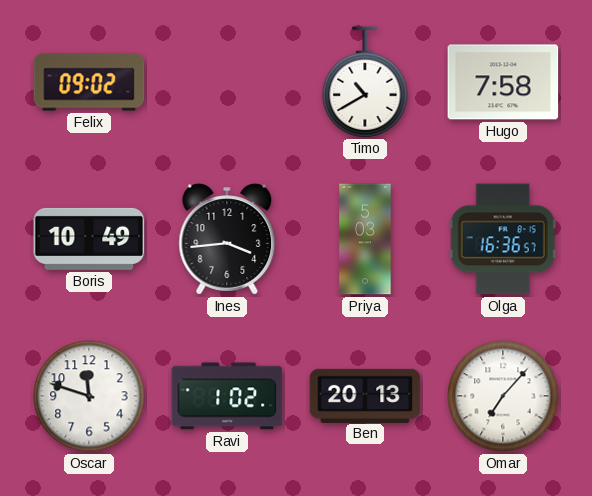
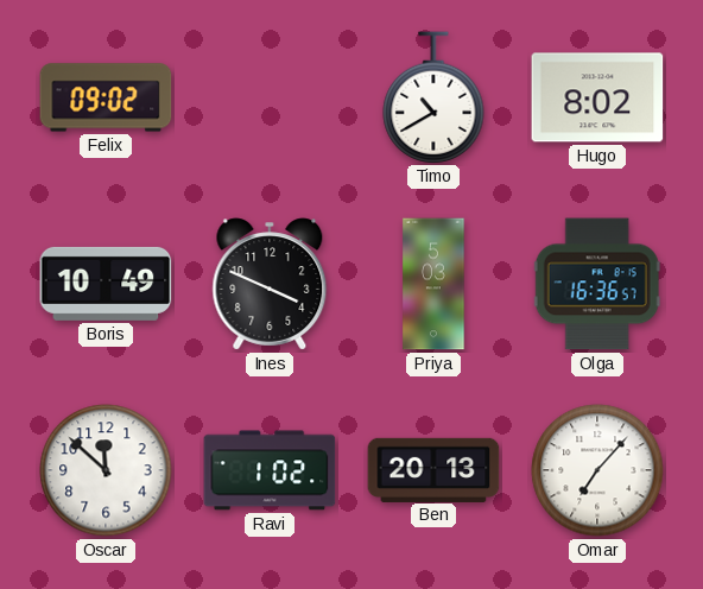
Hugo: 7:58 -> 8:02 (597, 97)
Ines: 3:44 -> 3:49 (270, 284)
Oscar: 11:48 -> 11:52 (106, 470)
